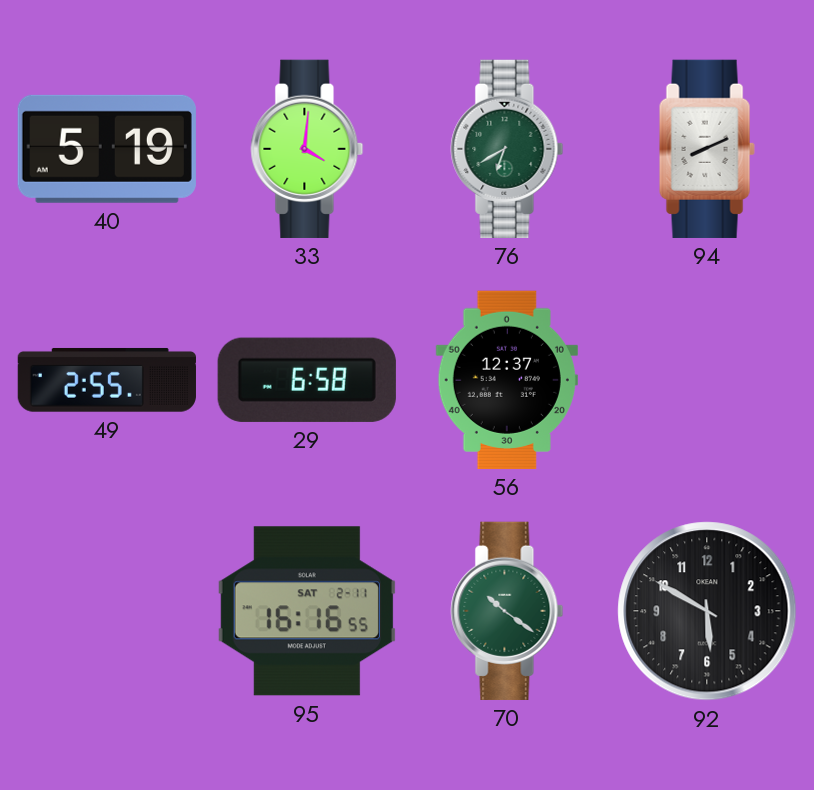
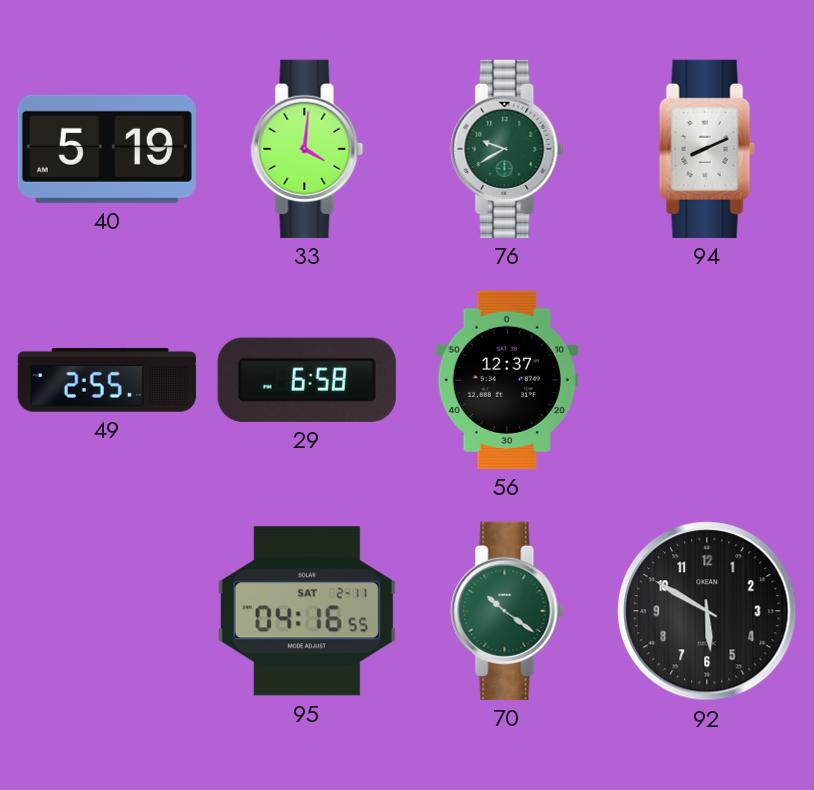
76: 6:40 -> 9:40 (507, 149)
95: 16:16 -> 04:16 (307, 611)
